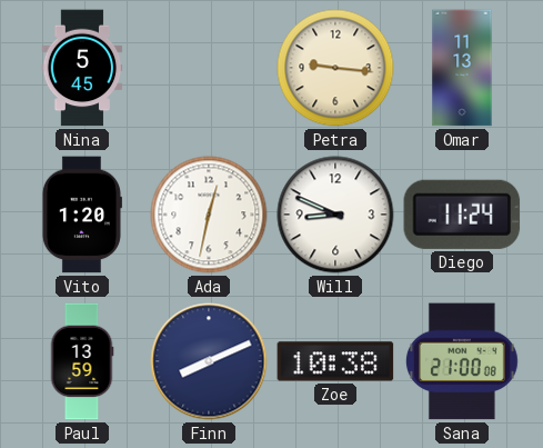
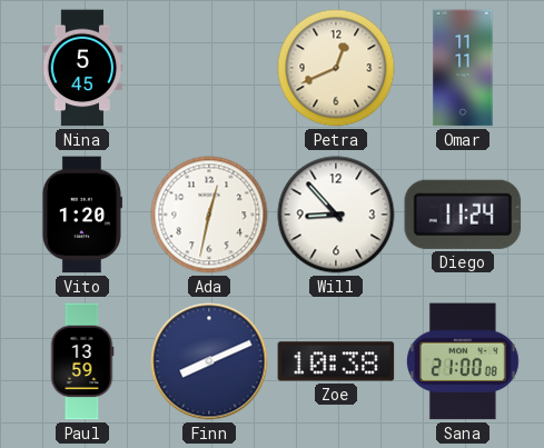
Petra: 9:16 -> 12:41 (336, 68)
Omar: 11:13 -> 11:11 (463, 68)
Will: 8:49 -> 8:53 (336, 215)
